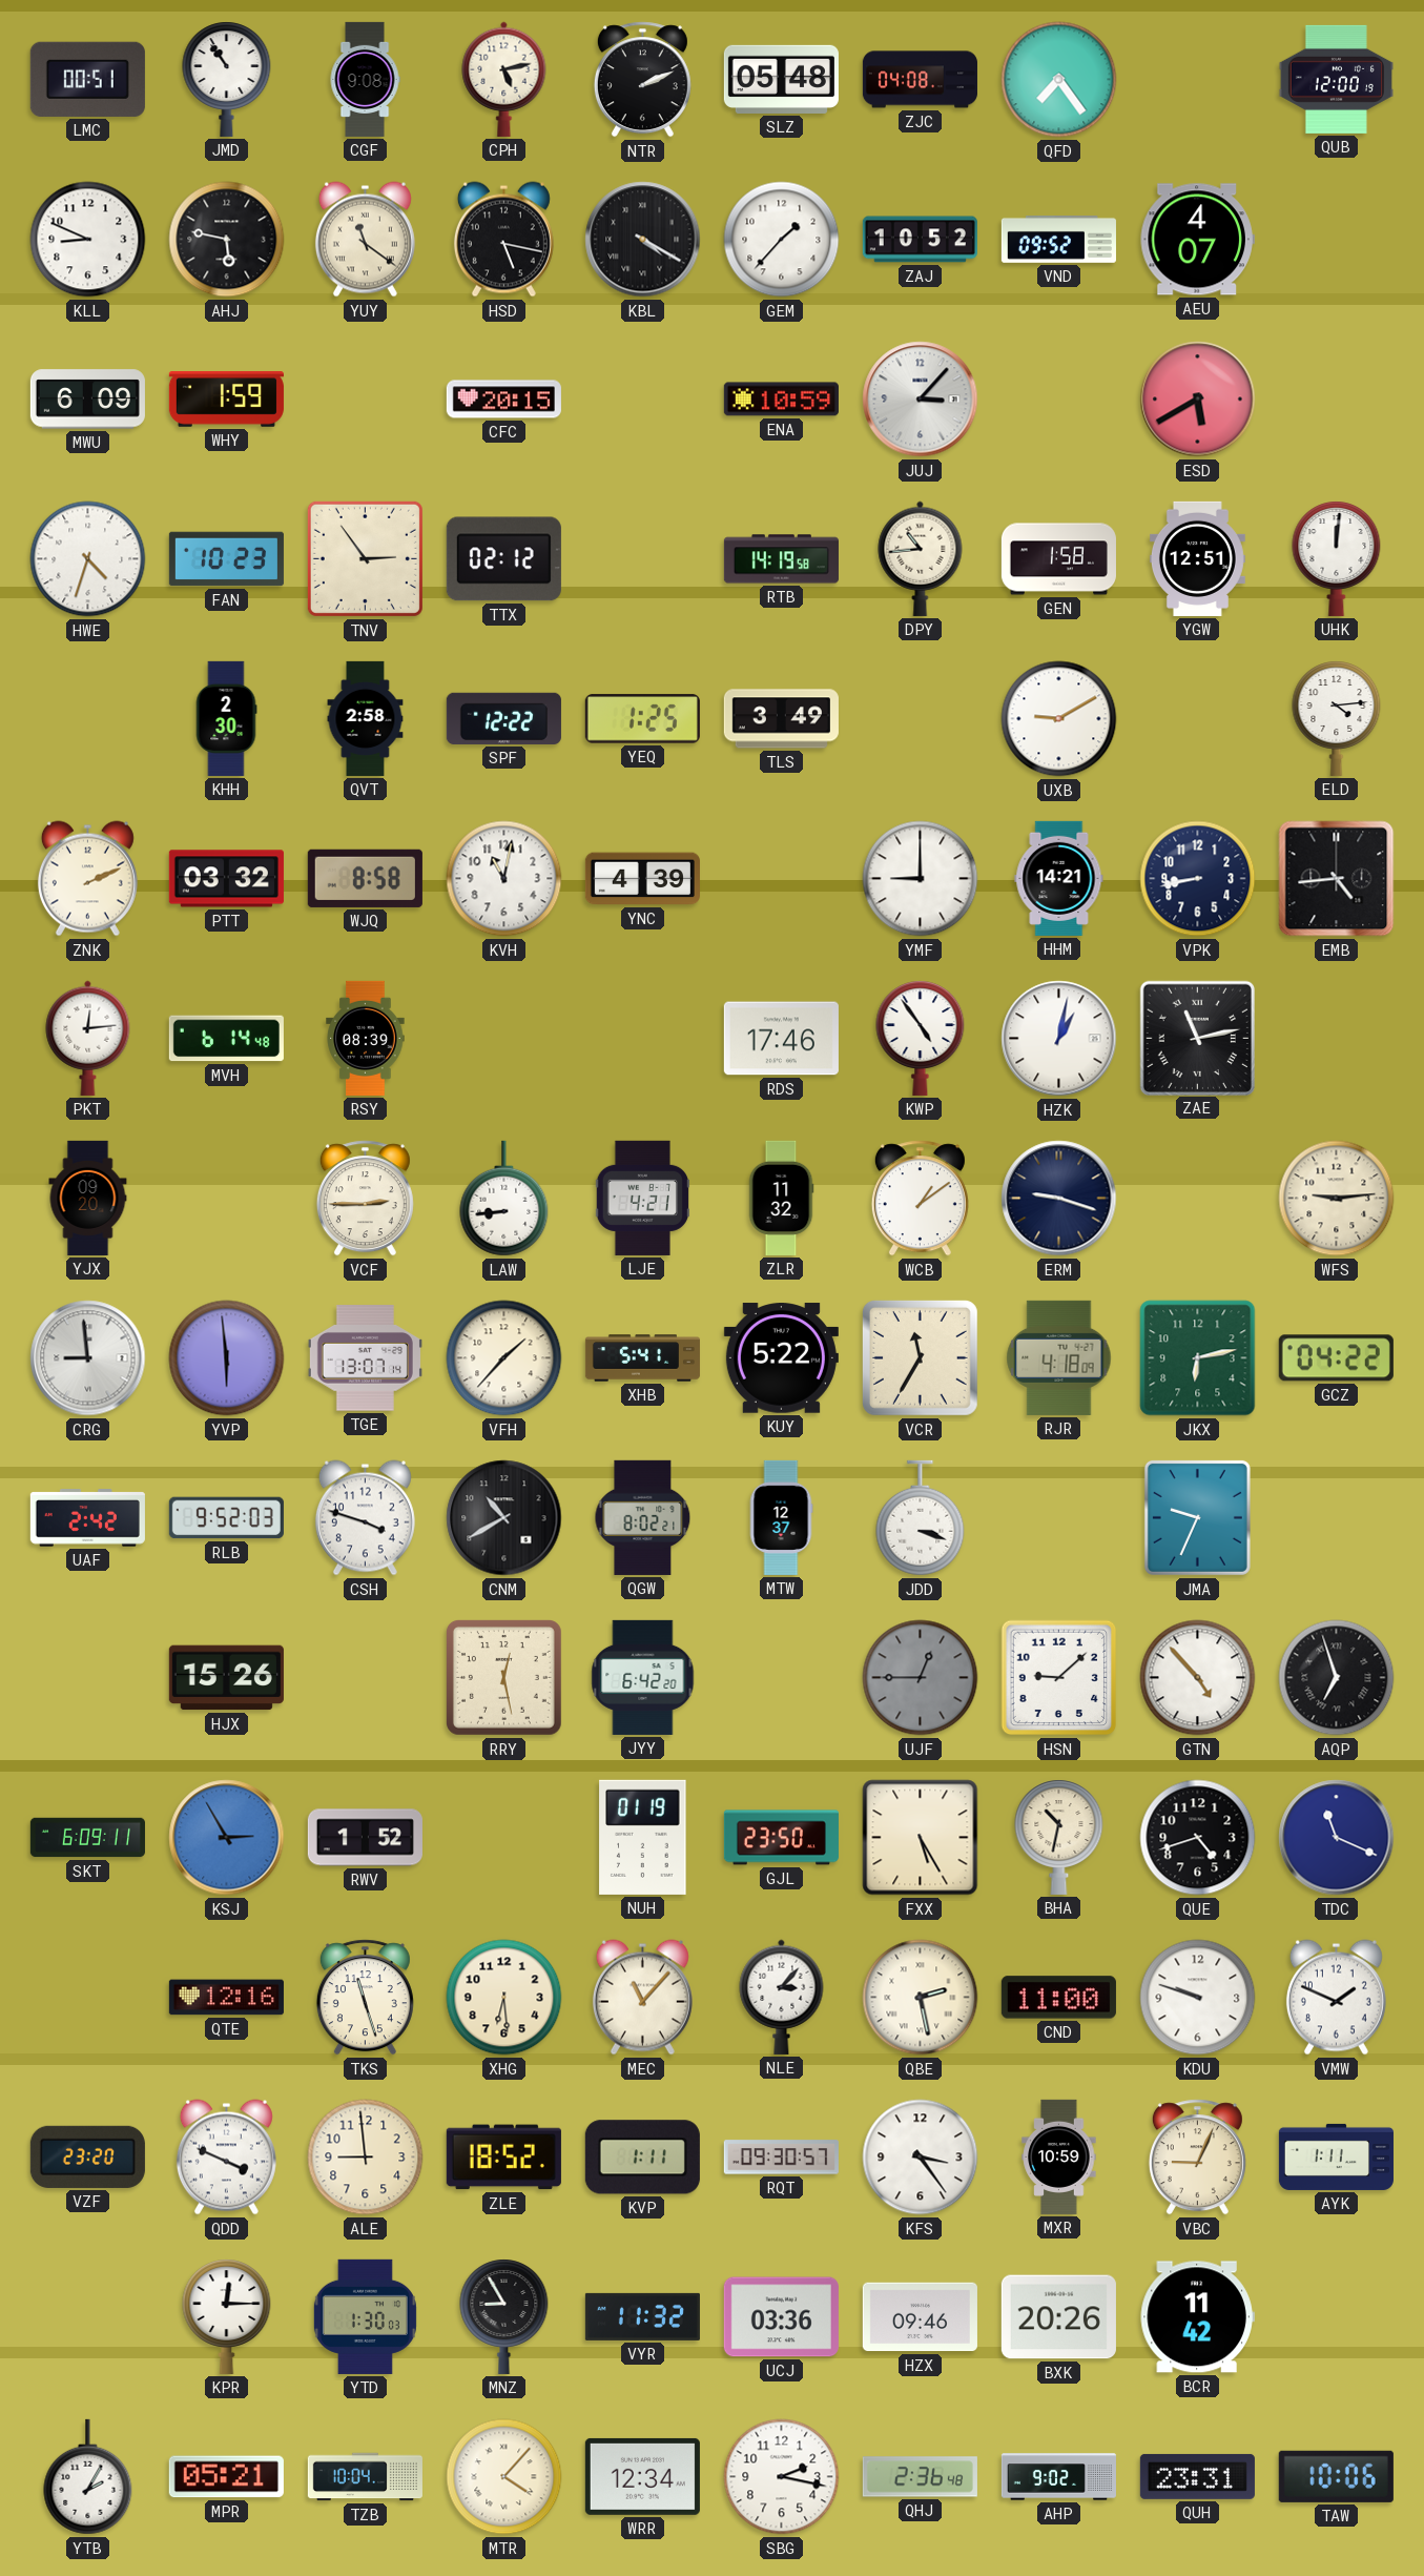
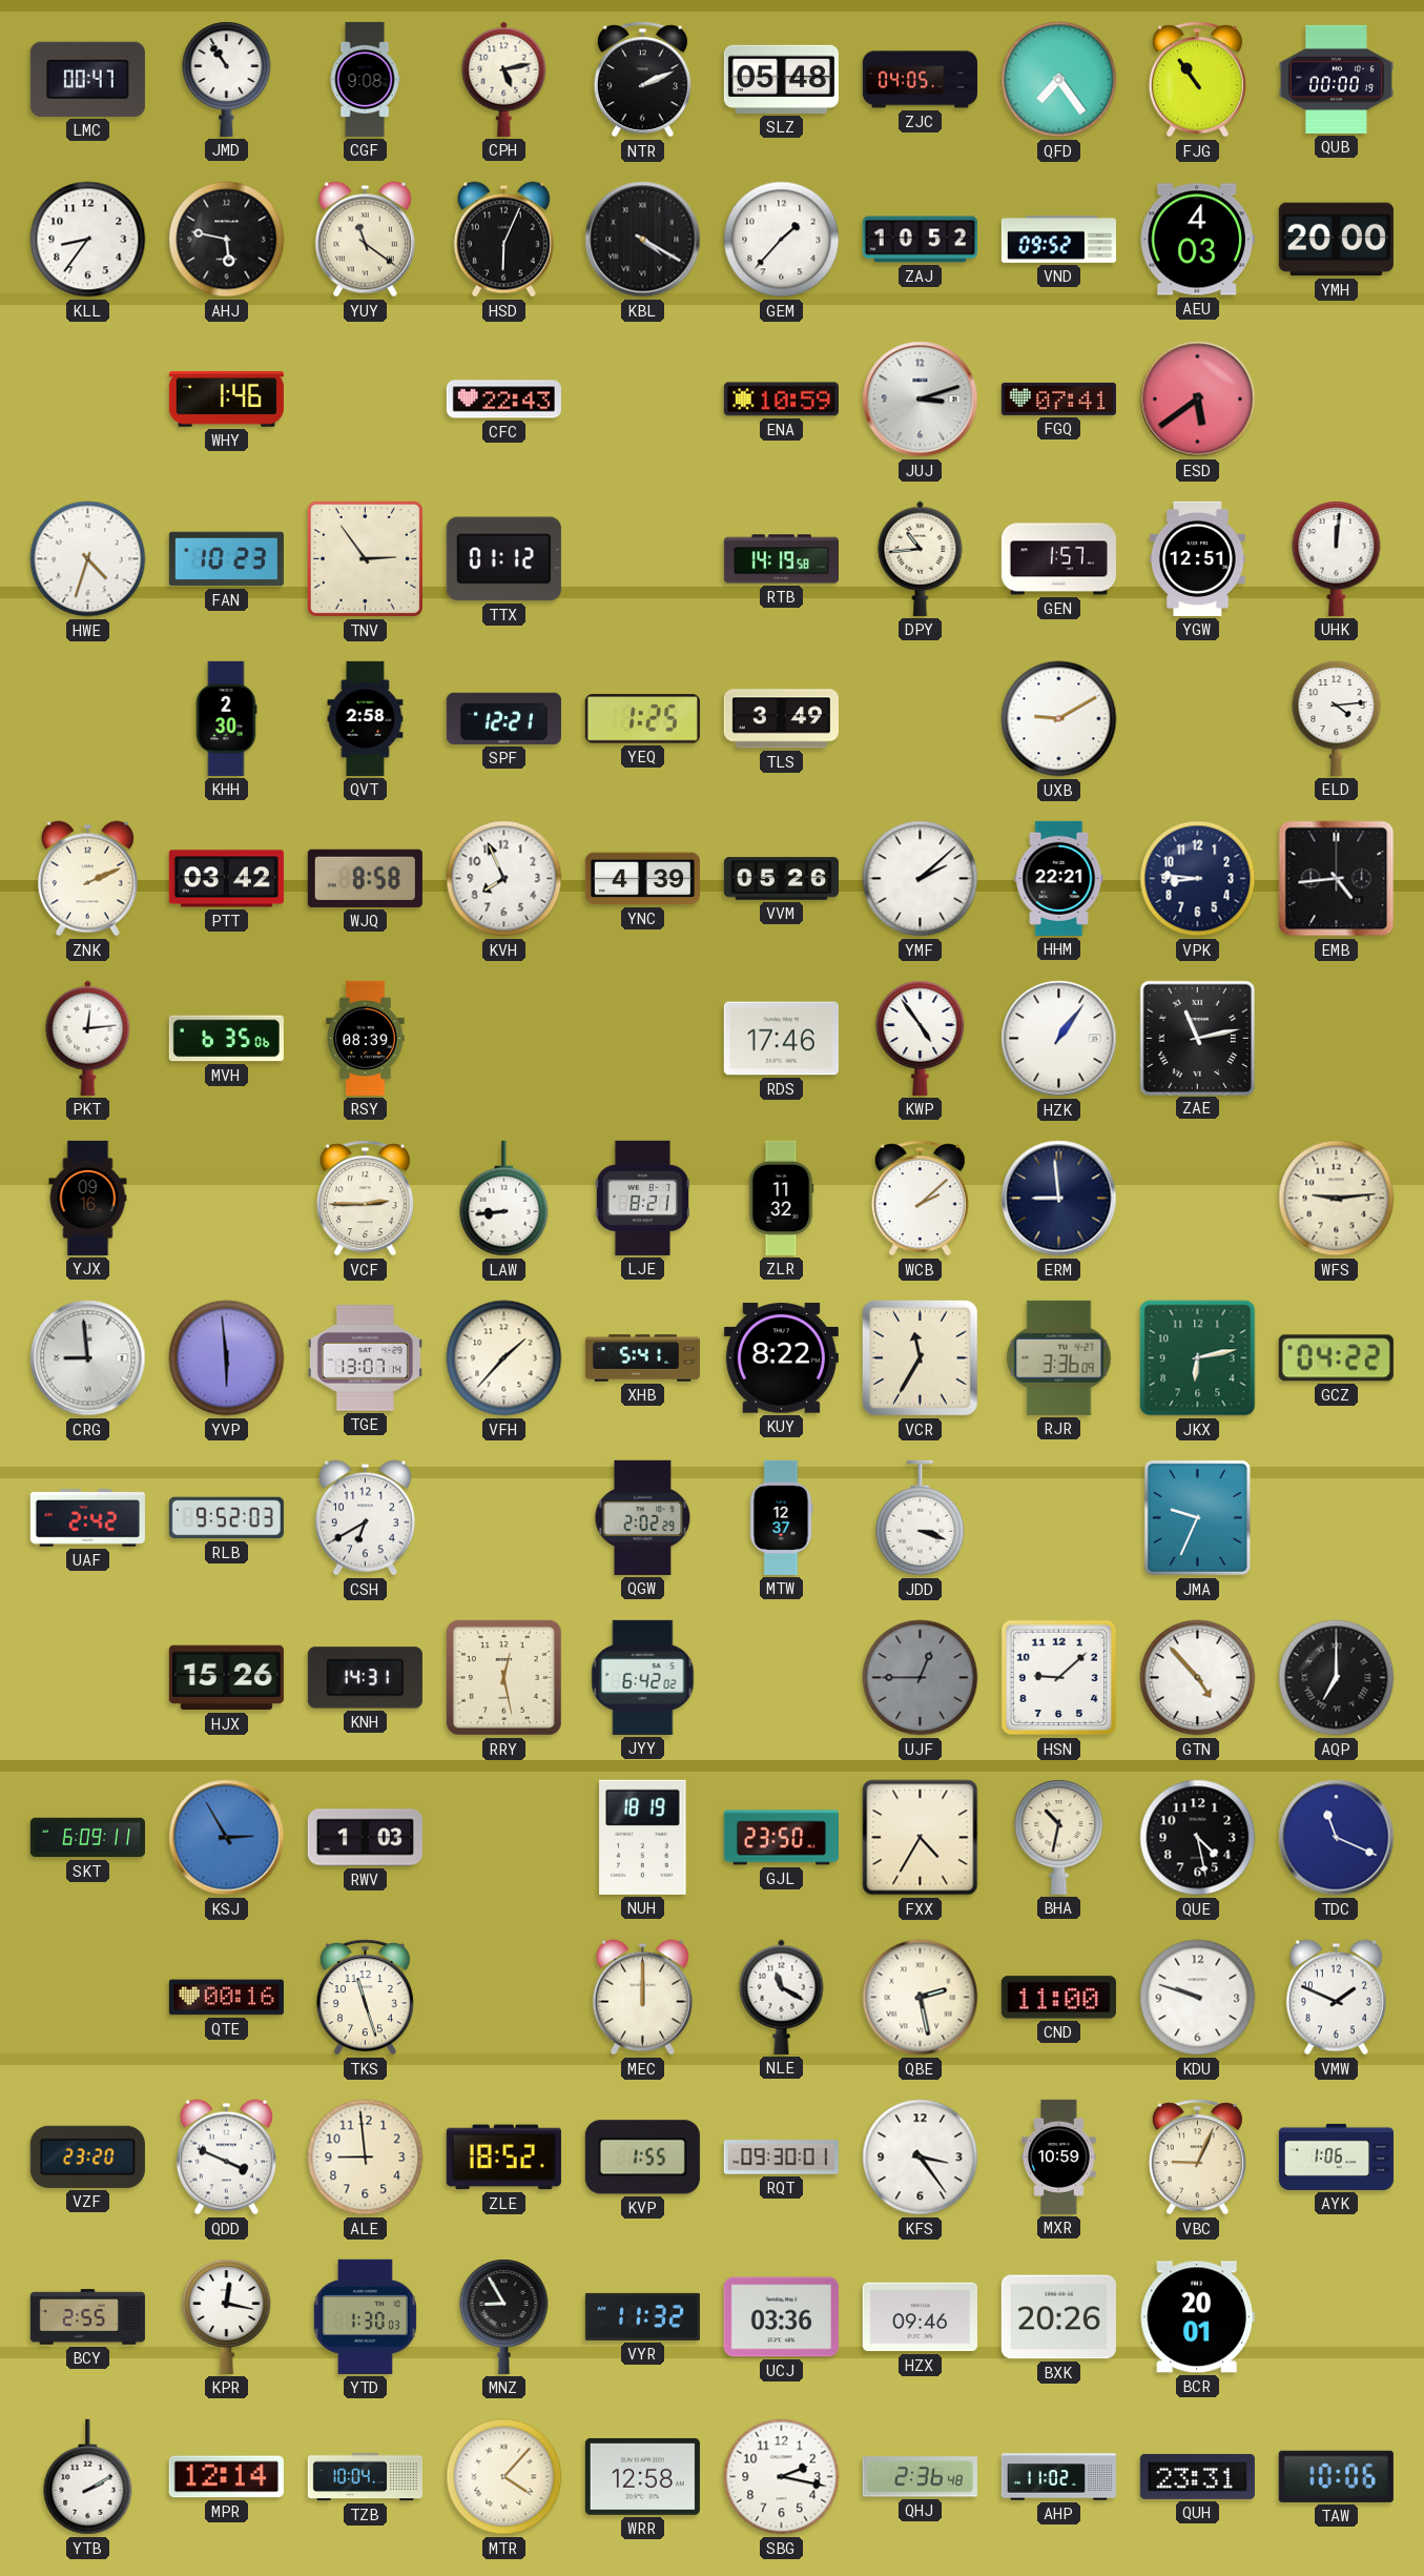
LMC: 00:51 -> 00:47 (87, 79)
ZJC: 04:08 -> 04:05 (920, 80)
FJG: none -> 10:54 (1197, 80)
QUB: 12:00 -> 00:00 (1336, 79)
KLL: 8:49 -> 8:36 (88, 240)
HSD: 5:17 -> 6:04 (503, 240)
AEU: 4:07 -> 4:03 (1197, 240)
YMH: none -> 20:00 (1336, 240)
MWU: 6:09 -> none (87, 400)
WHY: 1:59 -> 1:46 (226, 400)
CFC: 20:15 -> 22:43 (503, 400)
JUJ: 3:07 -> 3:12 (921, 400)
FGQ: none -> 07:41 (1058, 398)
ESD: 5:40 -> 5:39 (1198, 400)
TTX: 02:12 -> 01:12 (503, 559)
GEN: 1:58 -> 1:57 (1058, 559)
SPF: 12:22 -> 12:21 (503, 718)
PTT: 03:32 -> 03:42 (226, 879)
KVH: 11:02 -> 7:56 (504, 879)
VVM: none -> 05:26 (781, 879)
YMF: 9:00 -> 2:08 (921, 879)
HHM: 14:21 -> 22:21 (1059, 878)
VPK: 8:43 -> 8:46 (1198, 879)
MVH: 6:14 -> 6:35 (226, 1039)
HZK: 1:02 -> 1:06 (1059, 1039)
YJX: 09:20 -> 09:16 (88, 1198)
LJE: 4:21 -> 8:21 (642, 1198)
WCB: 1:09 -> 2:08 (920, 1199)
ERM: 9:18 -> 8:59 (1059, 1199)
KUY: 5:22 -> 8:22 (781, 1358)
RJR: 4:18 -> 3:36 (1059, 1357)
CSH: 3:48 -> 6:40 (365, 1518)
CNM: 10:40 -> none (504, 1518)
QGW: 8:02 -> 2:02 (643, 1517)
KNH: none -> 14:31 (365, 1678)
JYY: 6:42:20 -> 6:42:02 (643, 1677)
AQP: 6:57 -> 7:00 (1337, 1678)
RWV: 1:52 -> 1:03 (365, 1838)
NUH: 01:19 -> 18:19 (643, 1837)
FXX: 5:25 -> 4:35 (921, 1838)
QUE: 4:42 -> 4:28 (1198, 1838)
QTE: 12:16 -> 00:16 (226, 1998)
XHG: 6:29 -> none (504, 1998)
MEC: 11:07 -> 12:00 (642, 1998)
NLE: 3:07 -> 11:20 (782, 1997)
KVP: 1:11 -> 1:55 (642, 2158)
RQT: 09:30:57 -> 09:30:01 (781, 2158)
AYK: 1:11 -> 1:06 (1336, 2156)
BCY: none -> 2:55 (87, 2317)
KPR: 12:15 -> 12:17 (227, 2316)
BCR: 11:42 -> 20:01 (1197, 2317)
YTB: 2:05 -> 2:10 (88, 2477)
MPR: 05:21 -> 12:14 (226, 2477)
WRR: 12:34 -> 12:58 (642, 2476)
AHP: 9:02 -> 11:02 (1058, 2477)
